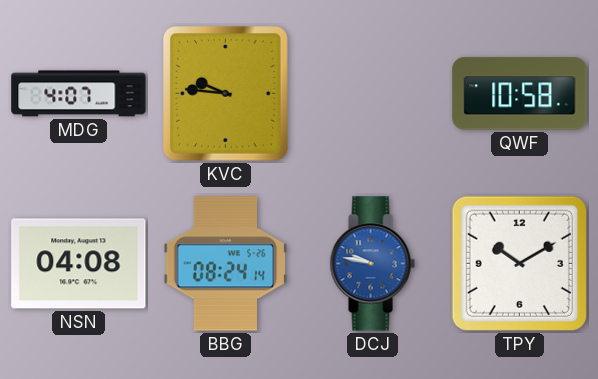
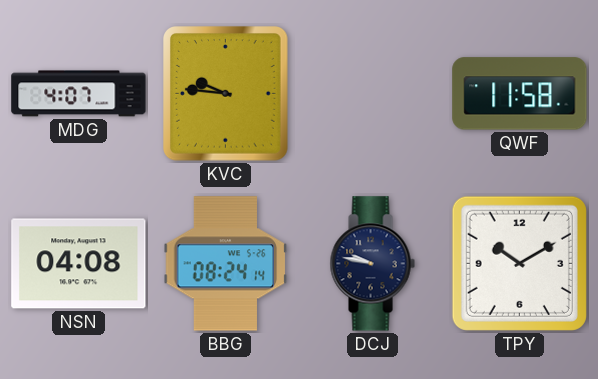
QWF: 10:58 -> 11:58 (520, 94)
DCJ dial: blue -> navy (372, 264)
